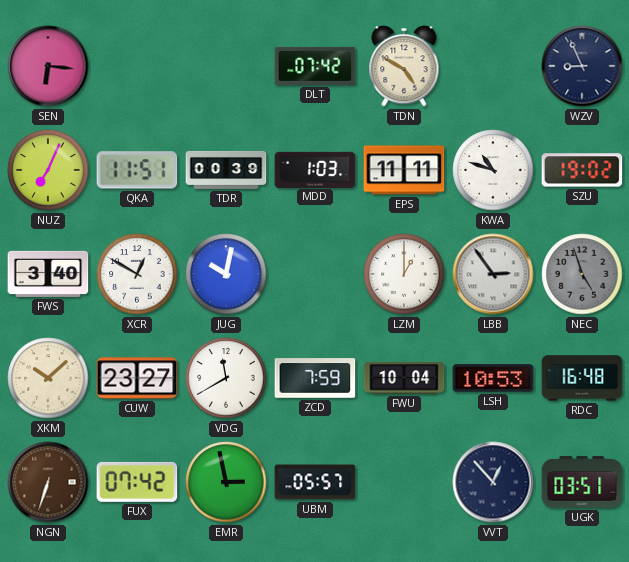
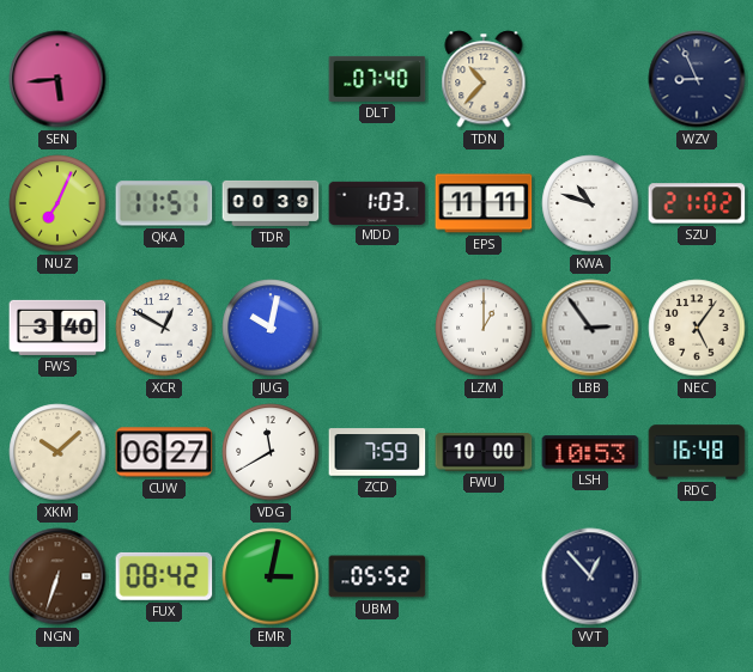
SEN: 6:16 -> 5:44 (57, 79)
DLT: 07:42 -> 07:40 (377, 79)
TDN: 4:50 -> 10:37 (484, 79)
SZU: 19:02 -> 21:02 (697, 203)
NEC: 4:57 -> 5:06 (697, 328)
NEC dial: grey -> cream (697, 328)
CUW: 23:27 -> 06:27 (164, 452)
FWU: 10:04 -> 10:00 (484, 452)
FUX: 07:42 -> 08:42 (164, 576)
EMR: 2:58 -> 3:02 (271, 576)
UBM: 05:57 -> 05:52 (377, 576)
UGK: 03:51 -> none (582, 482)
